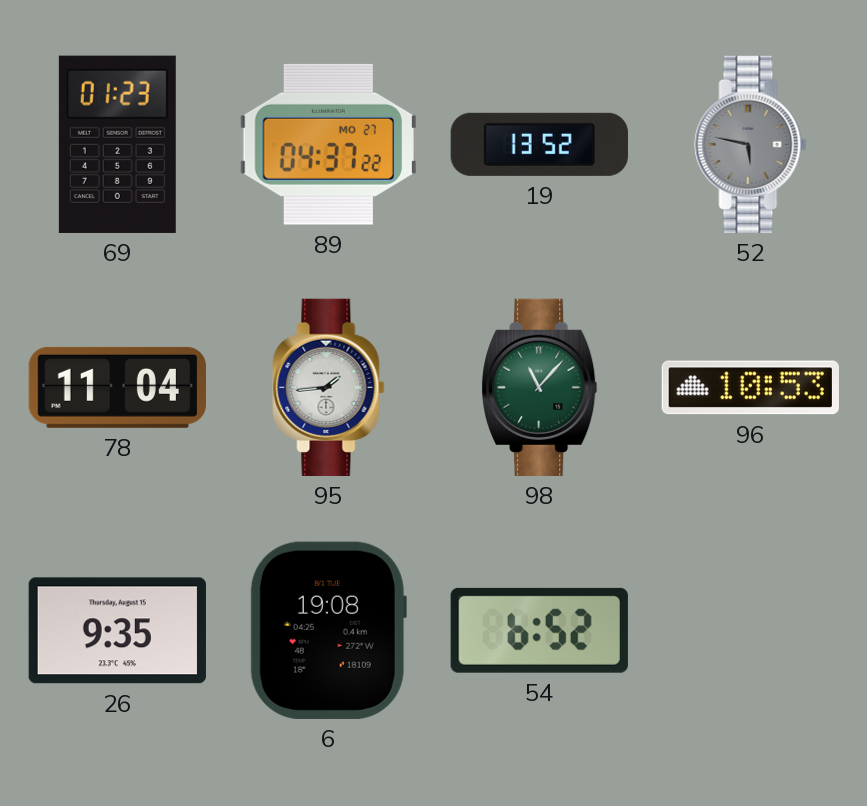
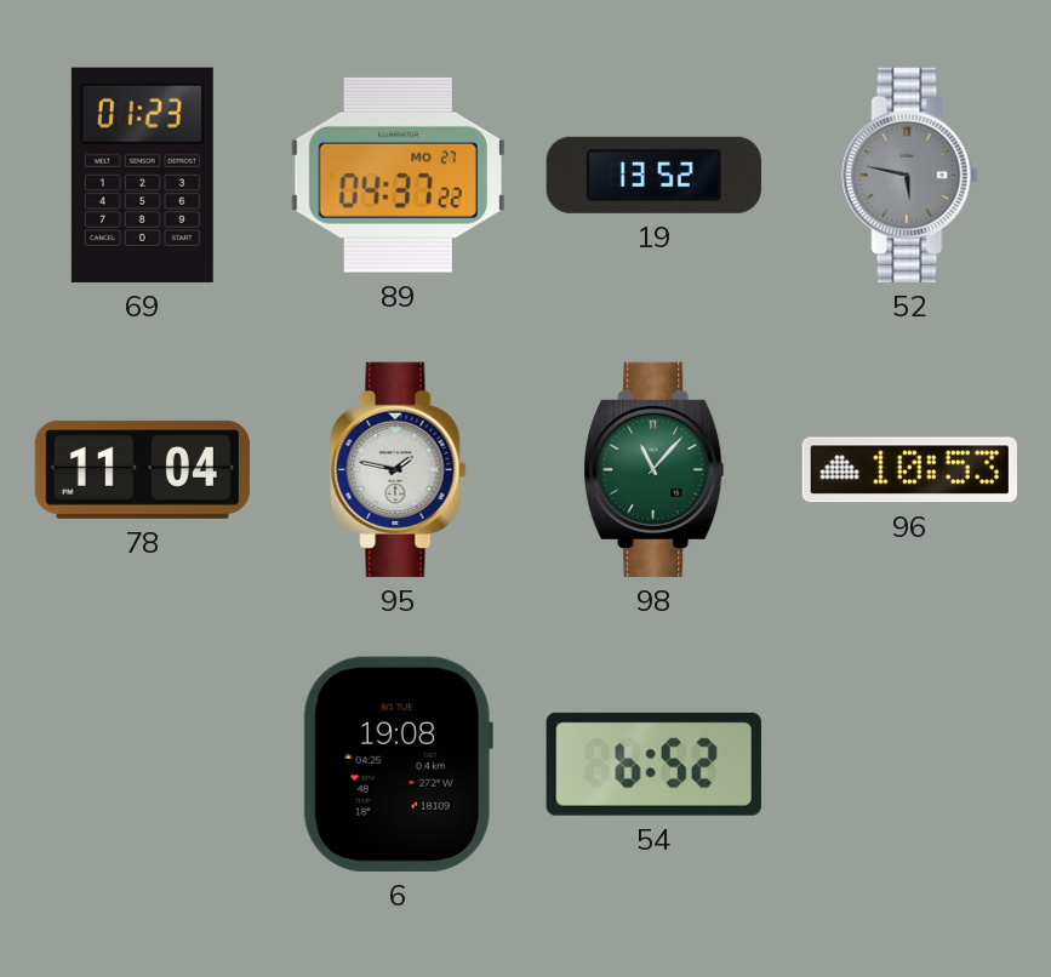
95: 1:44 -> 1:47 (399, 469)
26: 9:35 -> none (117, 631)
